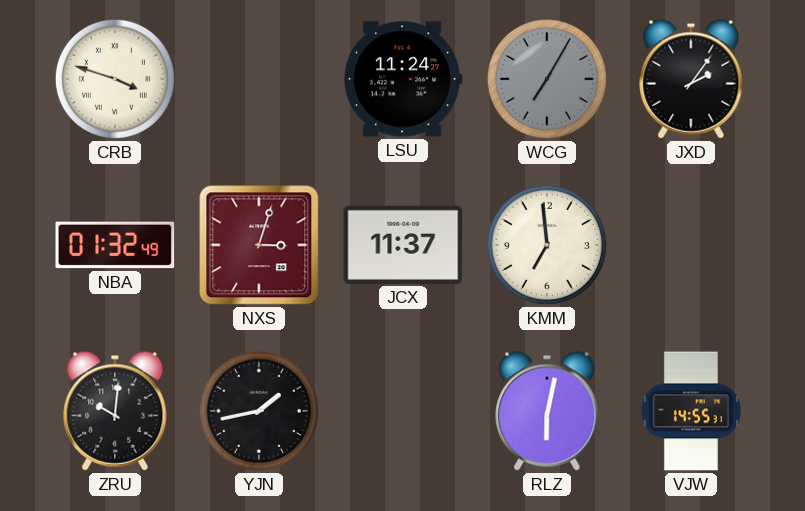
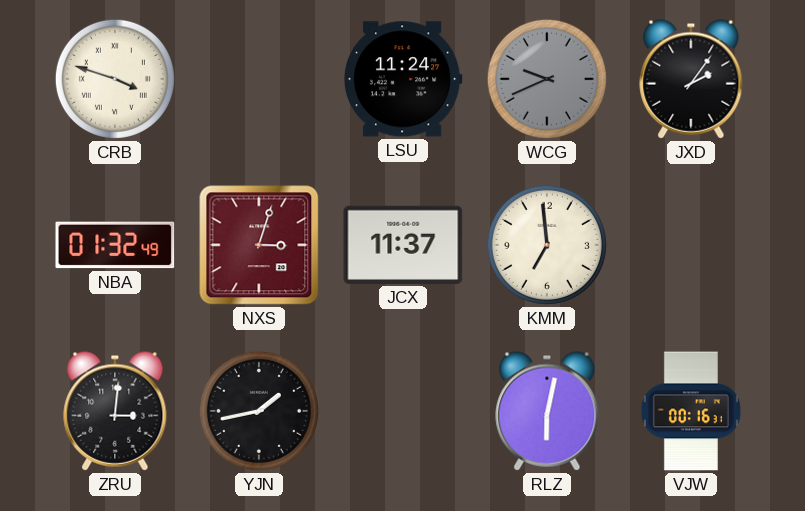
WCG: 7:05 -> 9:41 (547, 79)
ZRU: 10:01 -> 3:01 (115, 411)
VJW: 14:55 -> 00:16 (691, 411)
